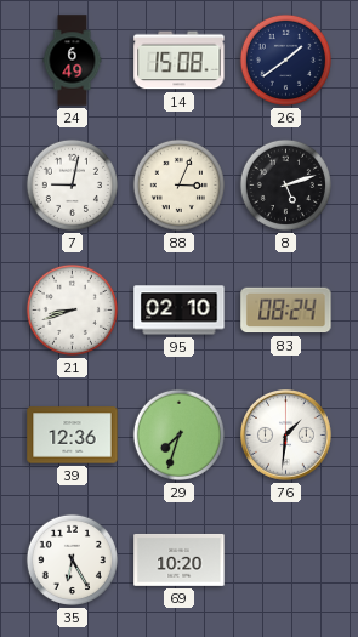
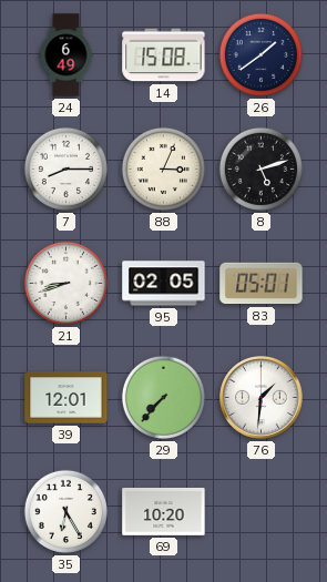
7: 9:02 -> 8:15 (65, 169)
95: 02:10 -> 02:05 (164, 284)
83: 08:24 -> 05:01 (262, 284)
39: 12:36 -> 12:01 (67, 398)
29: 7:33 -> 7:37 (163, 397)
